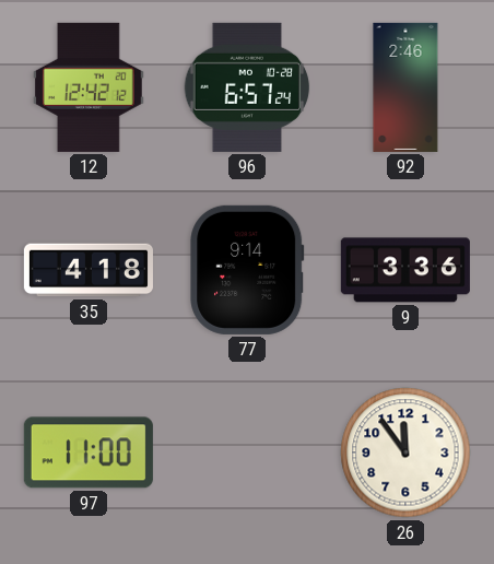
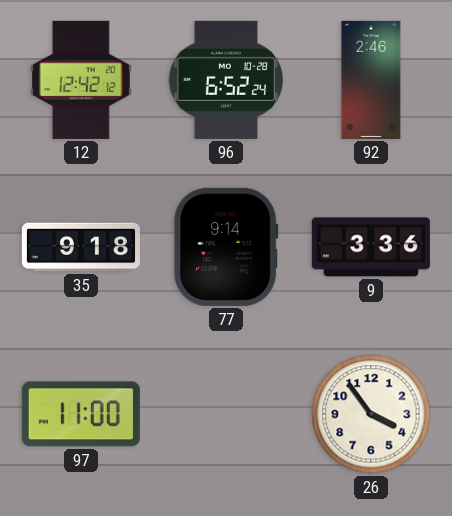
96: 6:57 -> 6:52 (226, 80)
35: 4:18 -> 9:18 (81, 247)
26: 11:54 -> 3:54 (371, 414)
